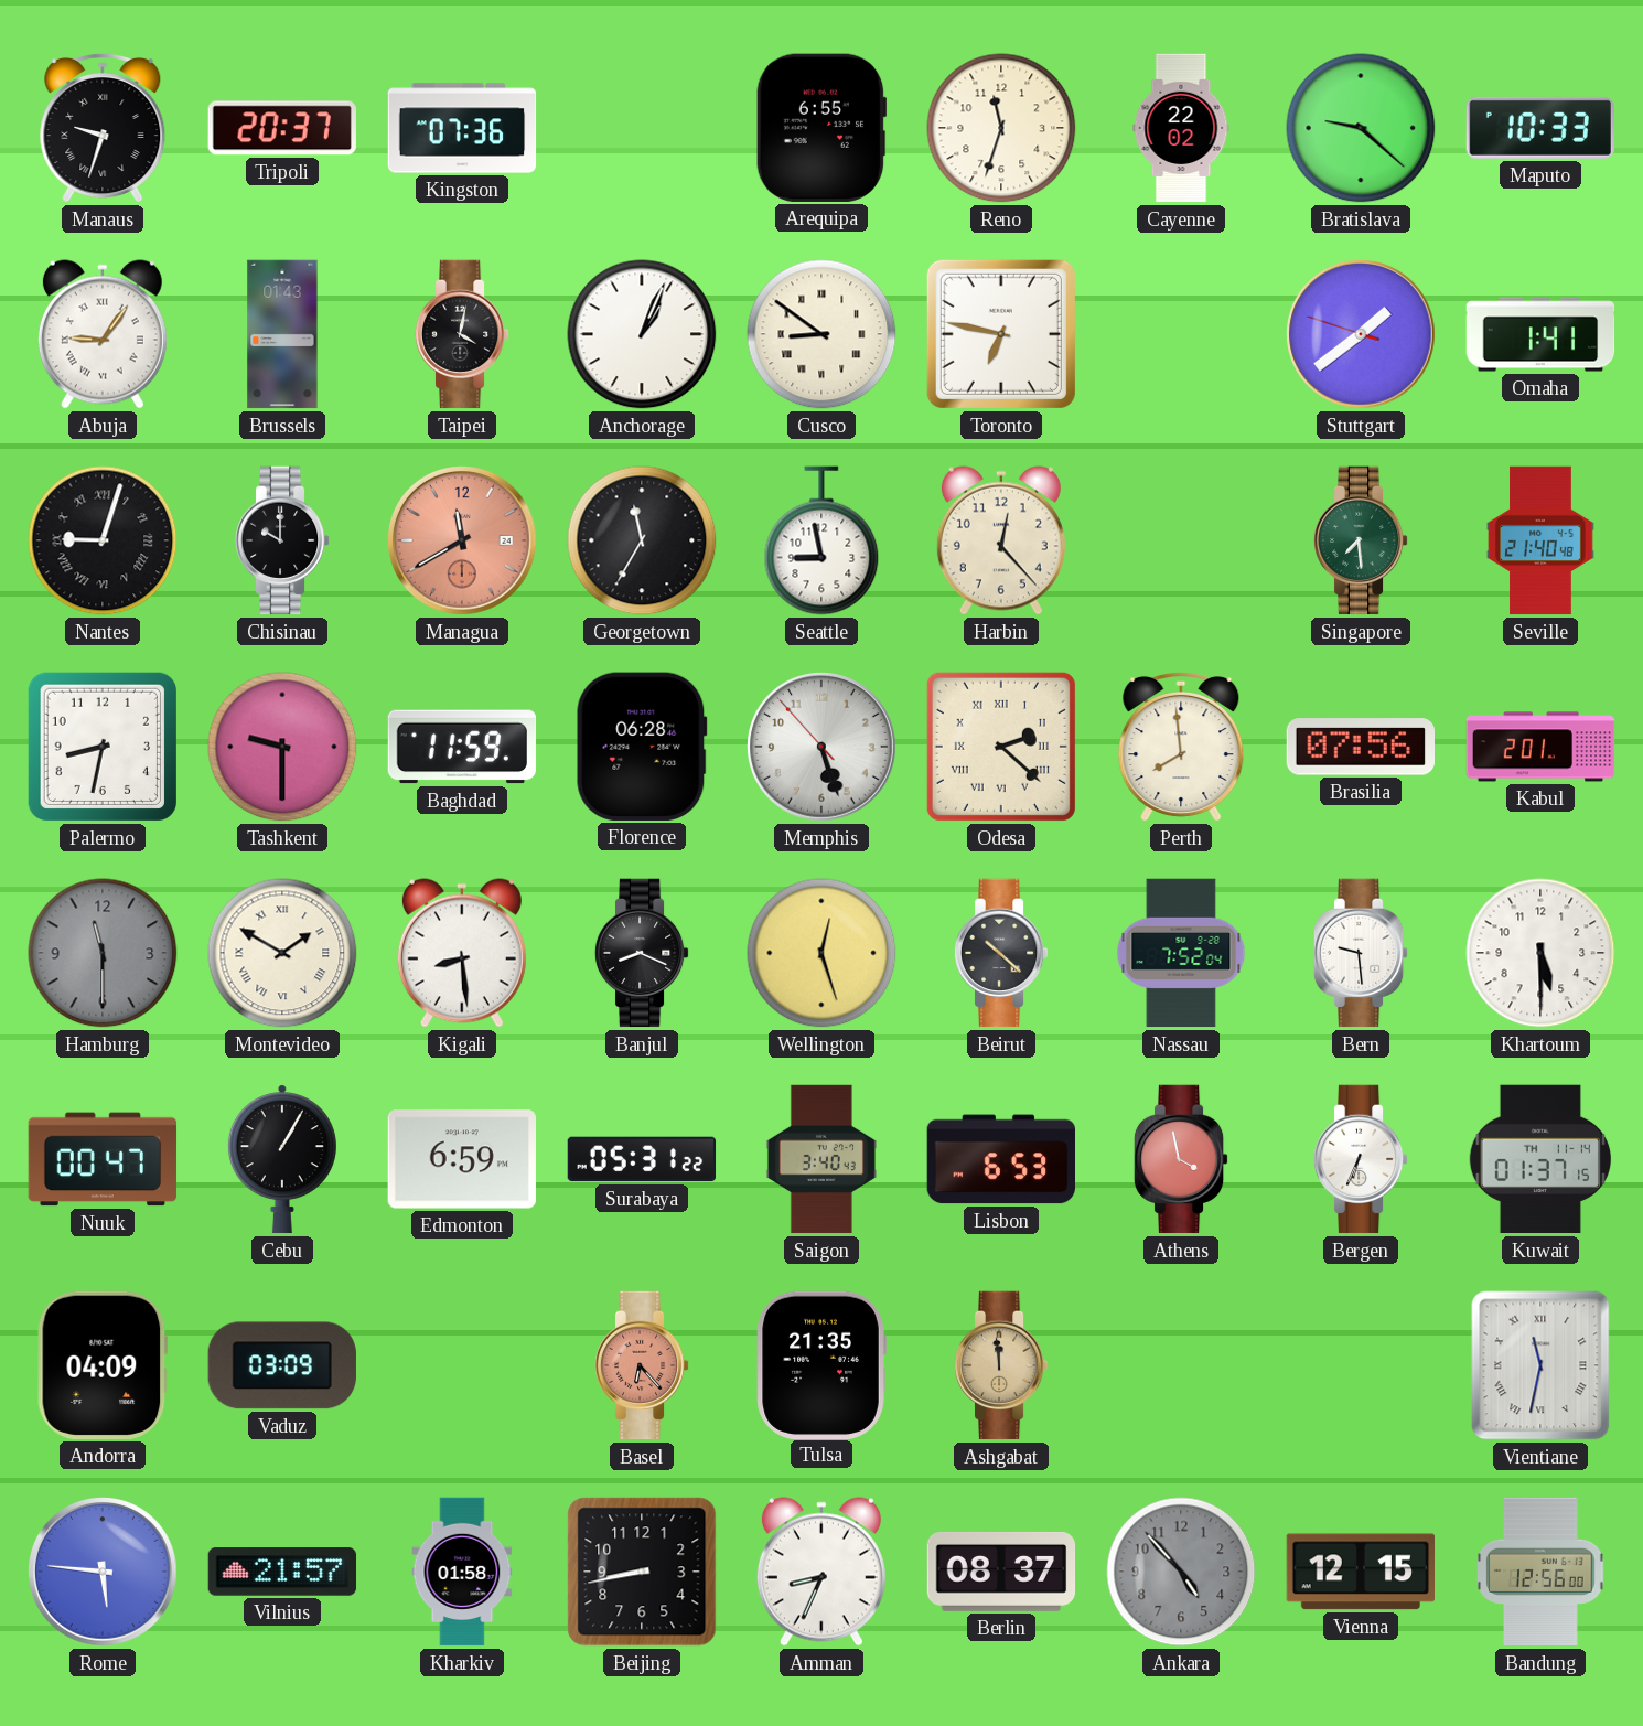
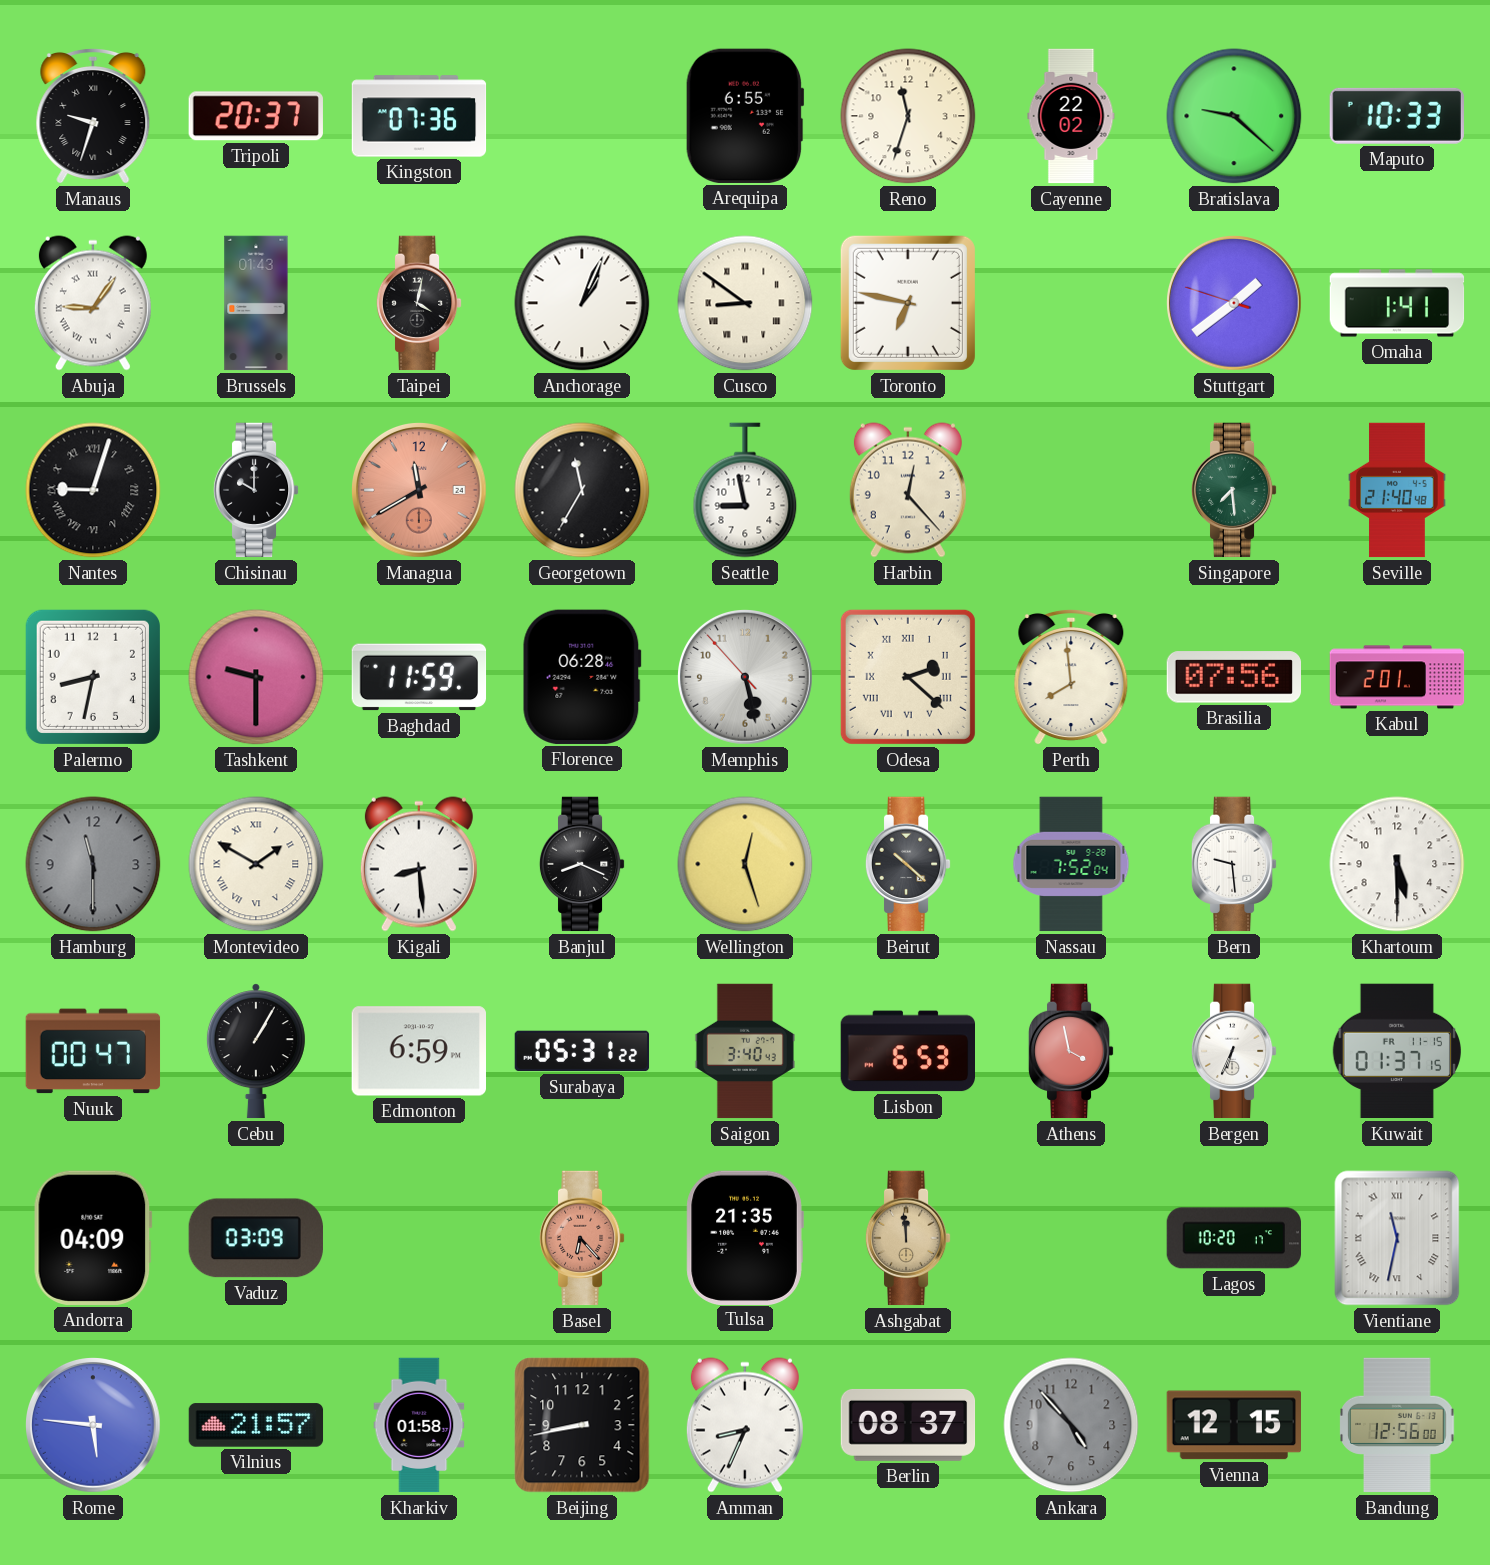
Memphis: 5:26 -> 5:27 (746, 678)
Kuwait date: TH 11-14 -> FR 11-15 (1396, 1051)
Lagos: none -> 10:20 (1233, 1238)
